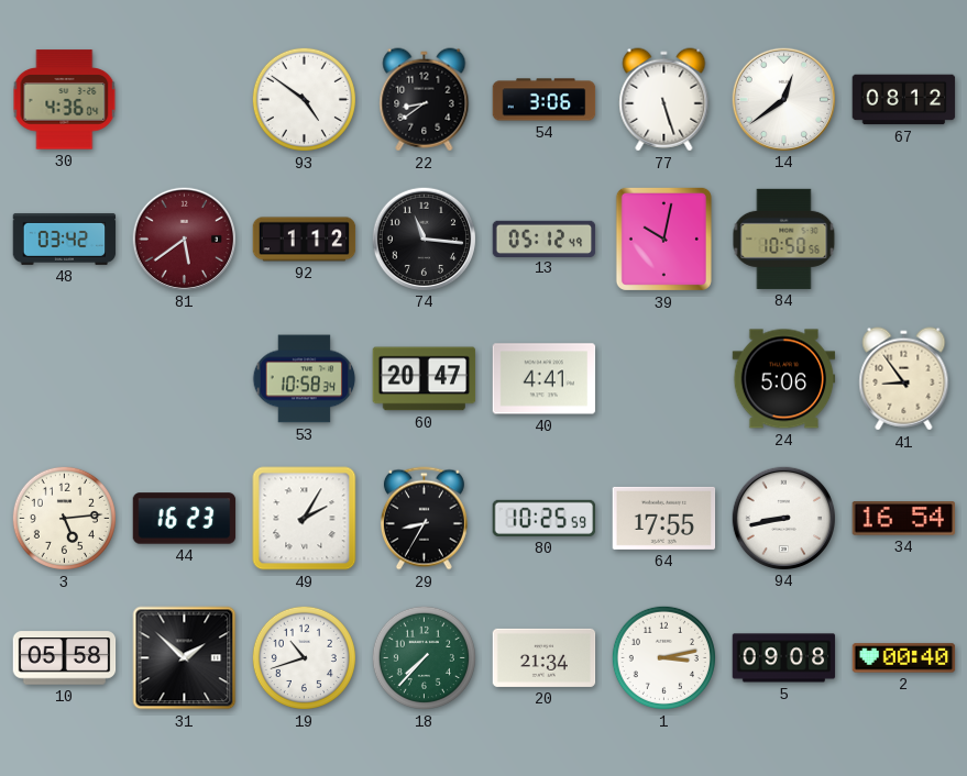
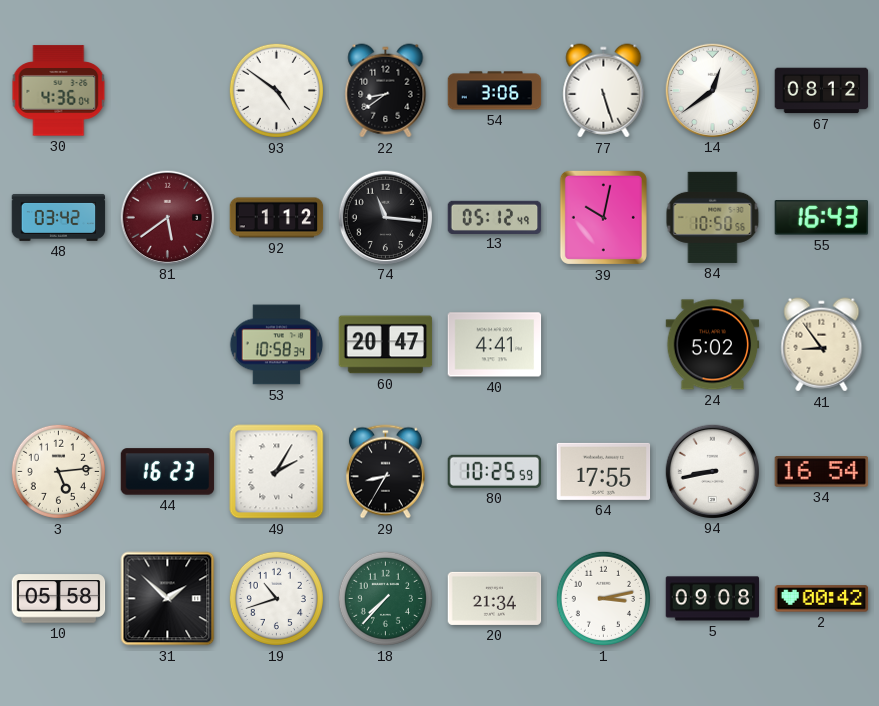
55: none -> 16:43 (821, 218)
24: 5:06 -> 5:02 (713, 345)
2: 00:40 -> 00:42 (822, 599)
